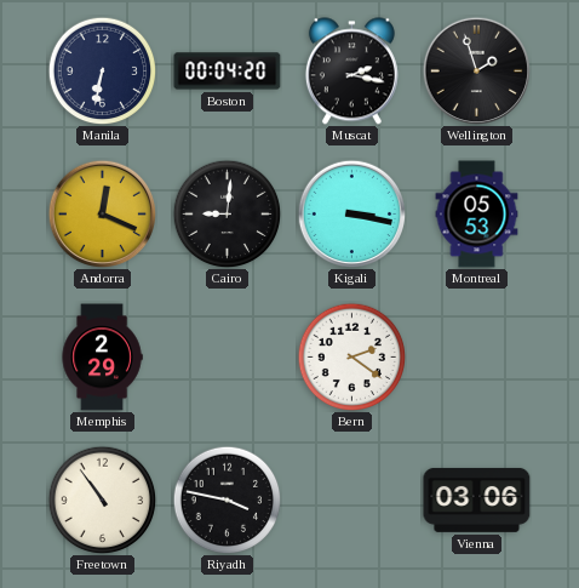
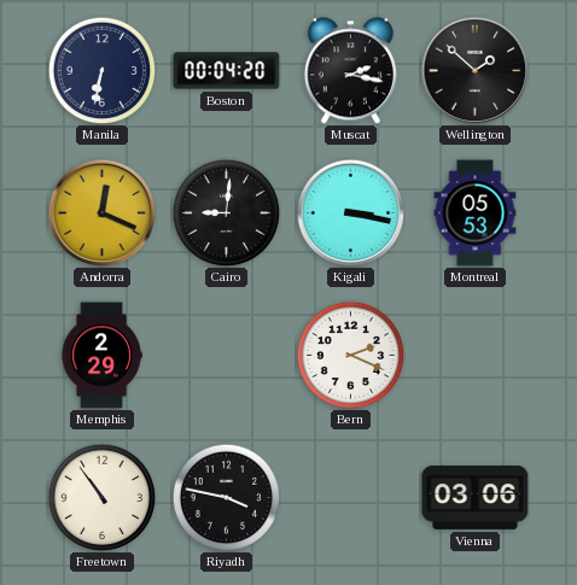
Wellington: 1:57 -> 1:52 (474, 70)
Bern: 2:21 -> 2:19 (350, 355)
